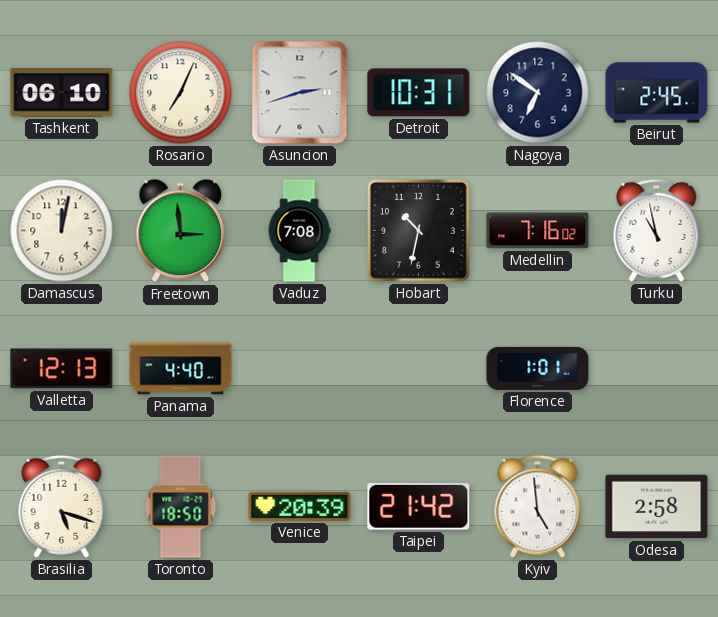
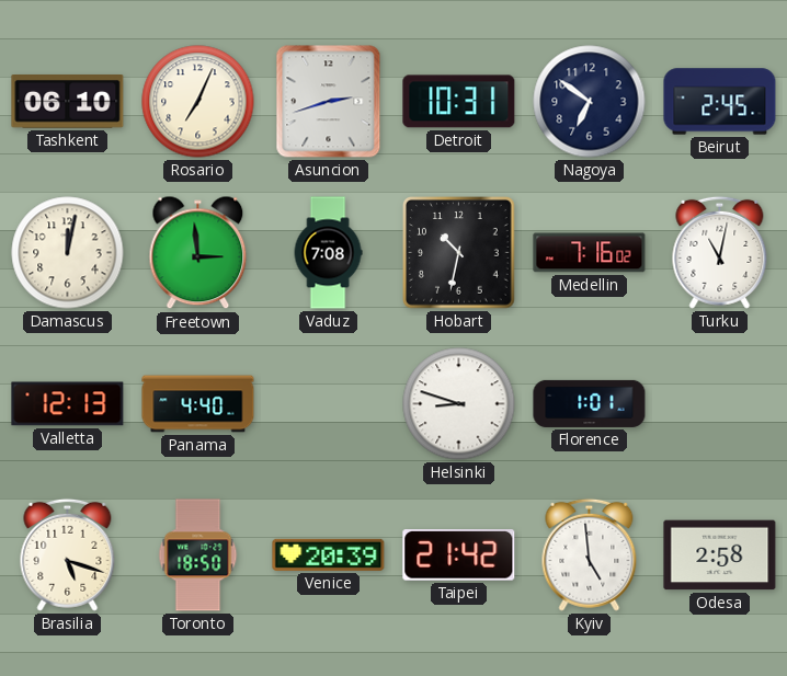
Turku: 10:58 -> 11:02 (720, 252)
Helsinki: none -> 8:48 (459, 404)
